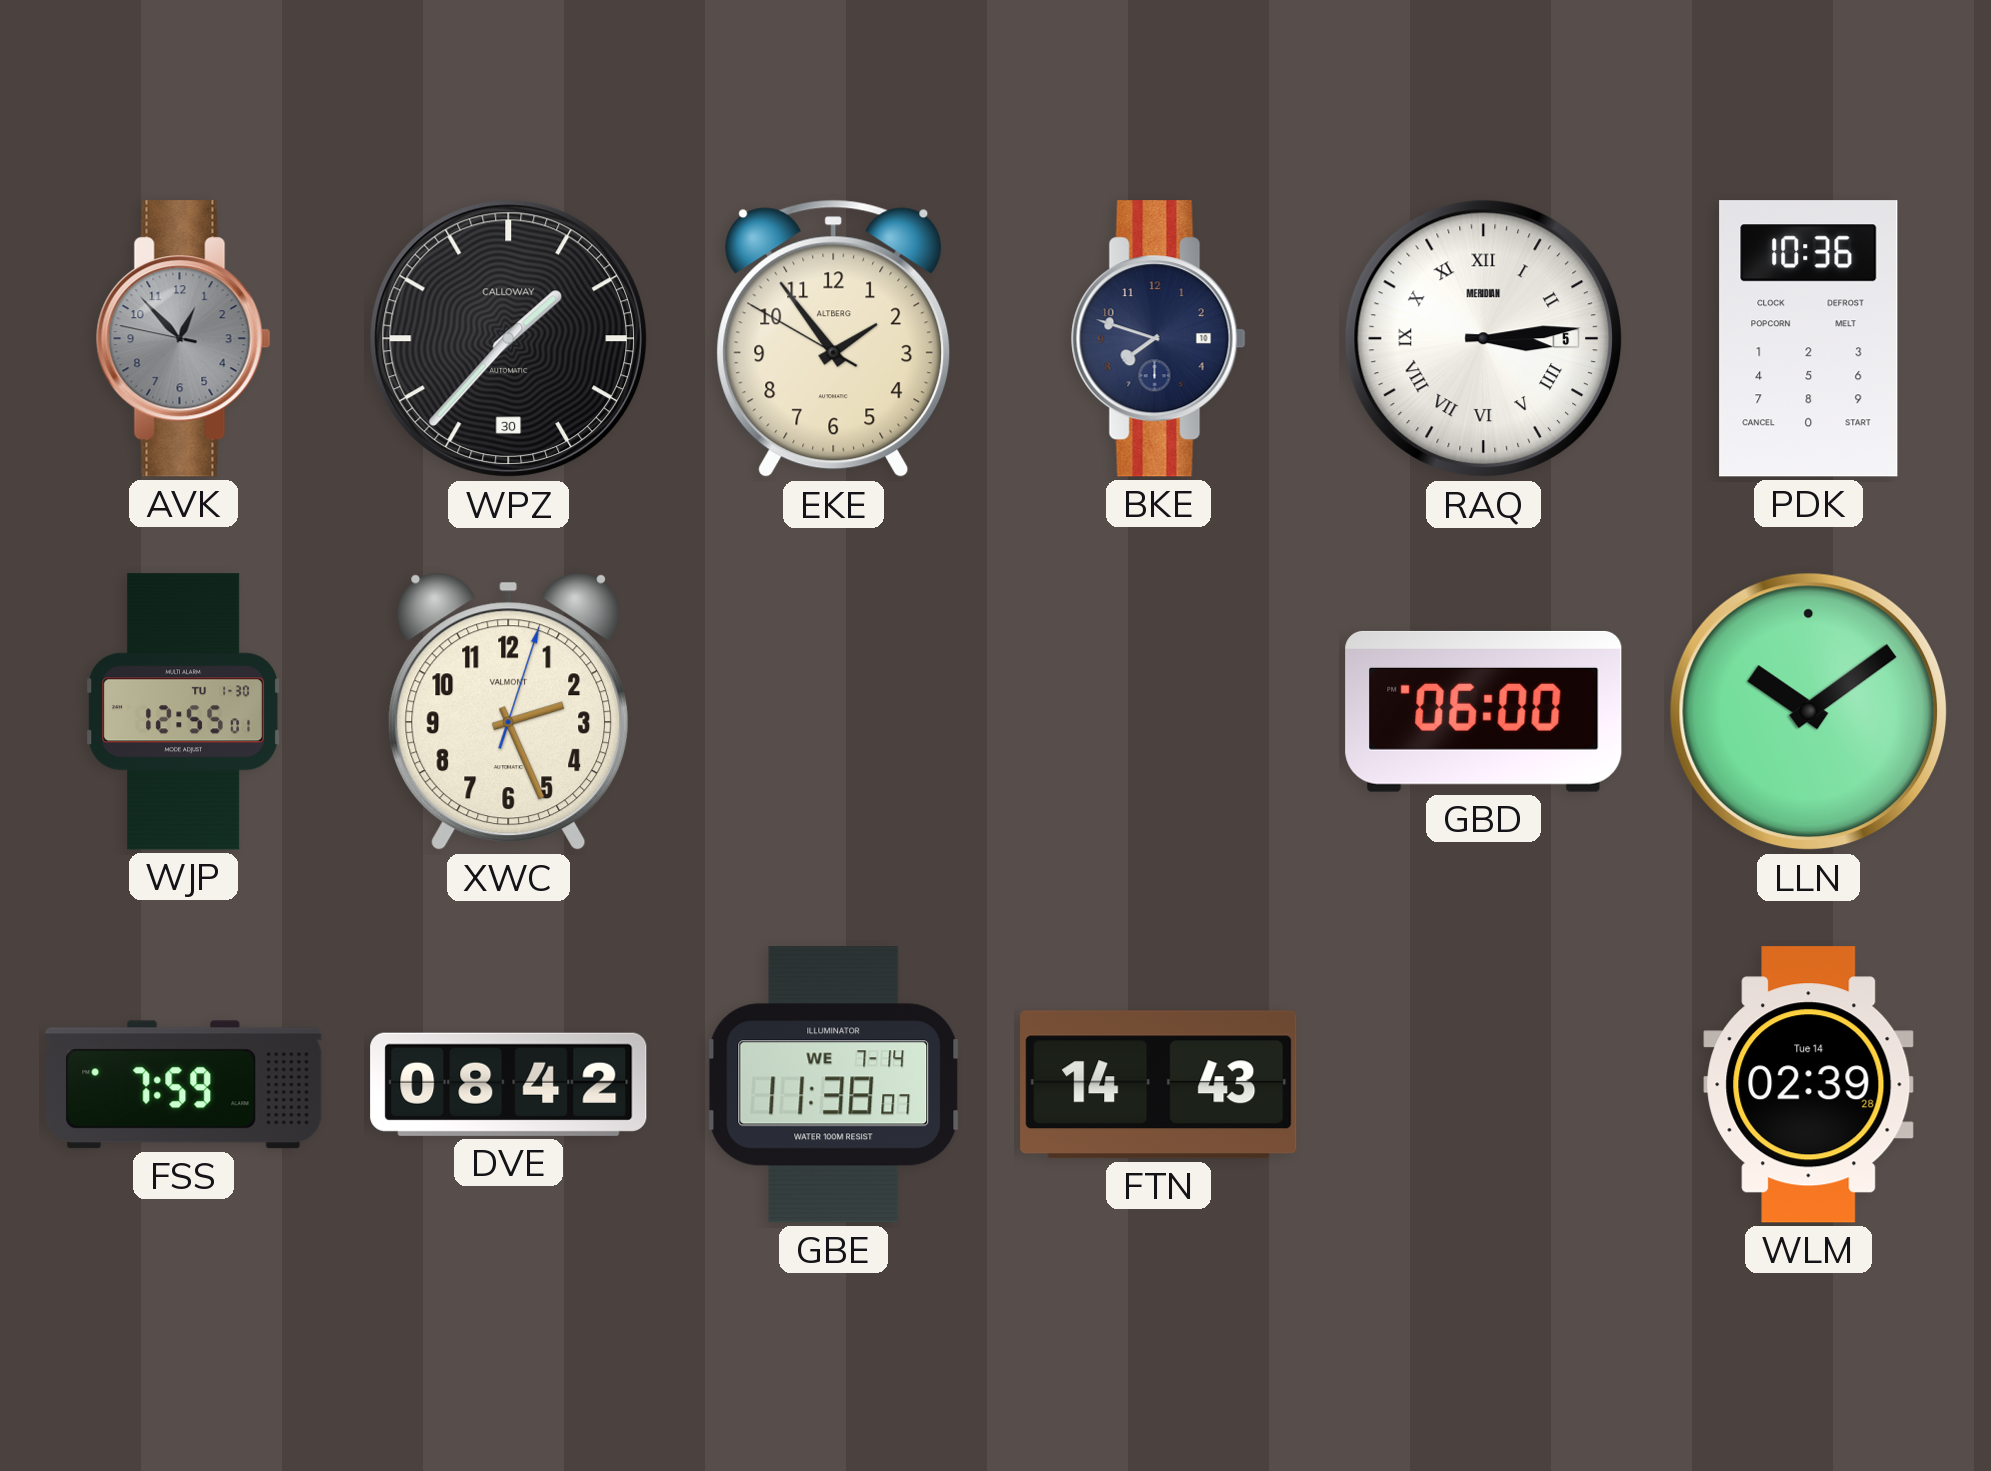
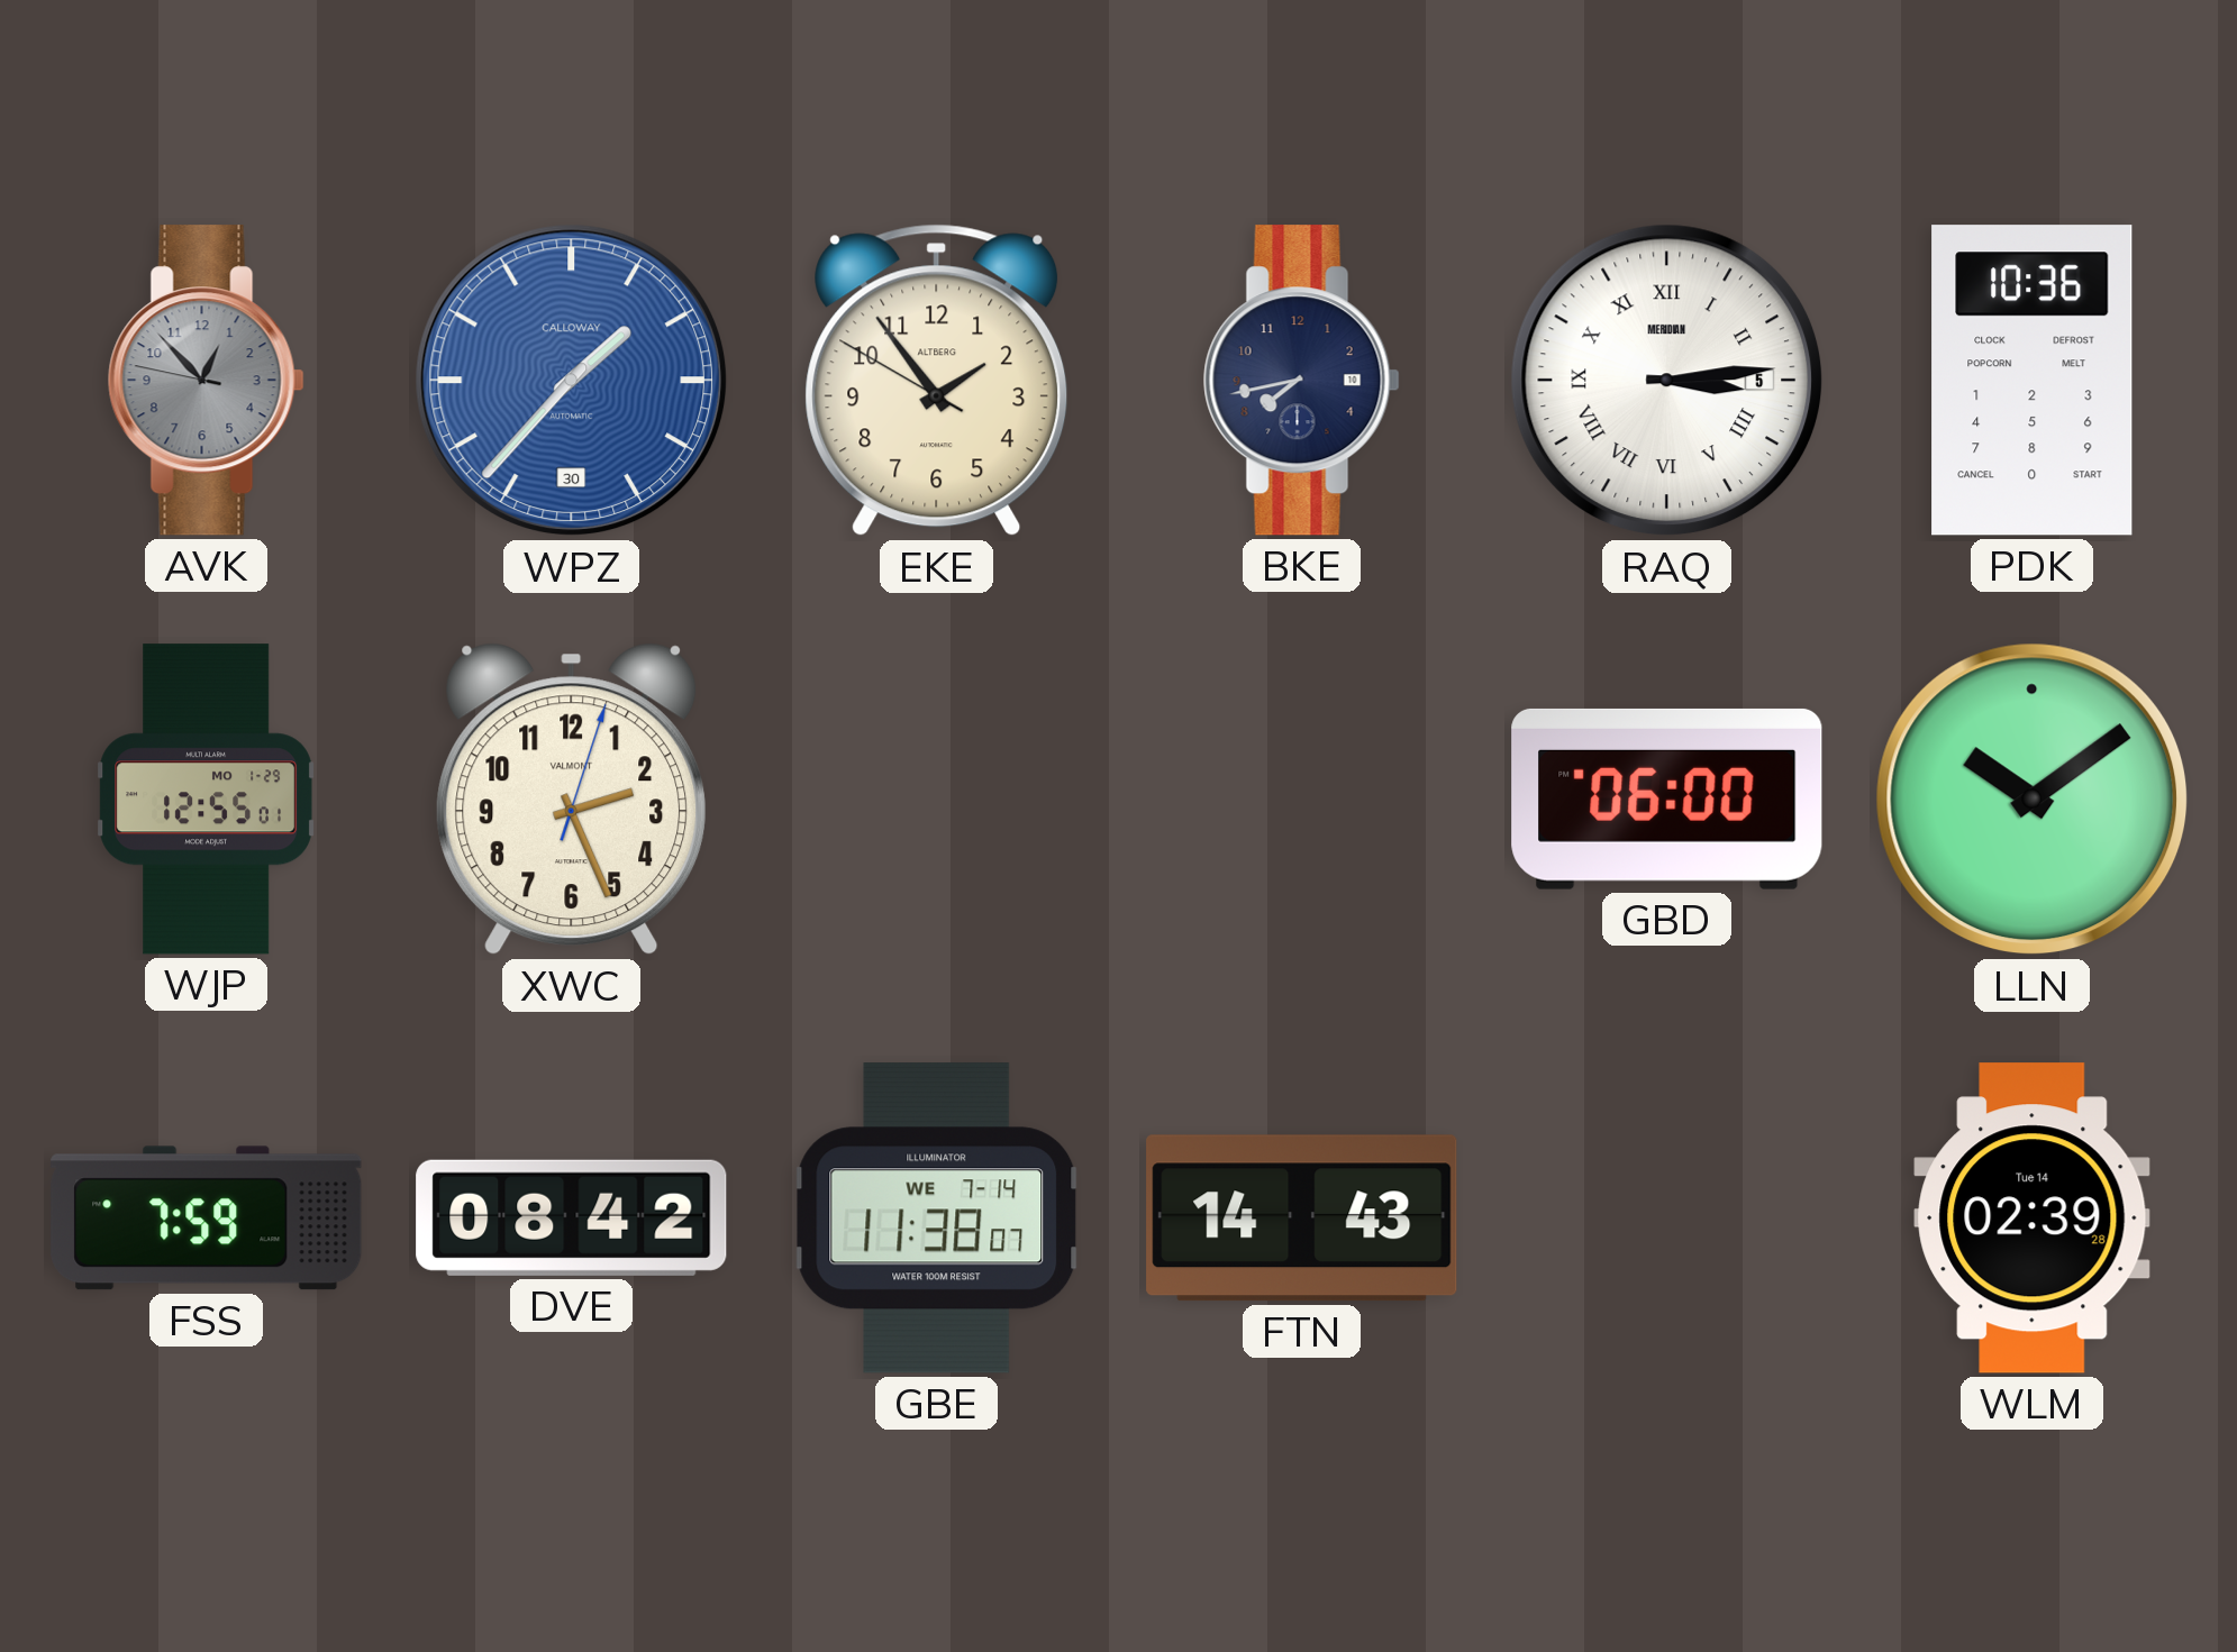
WPZ dial: black -> blue (572, 381)
BKE: 7:48 -> 7:43 (1301, 381)
WJP date: TU 1-30 -> MO 1-29 (206, 800)
